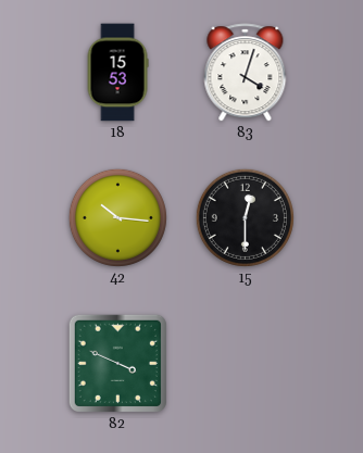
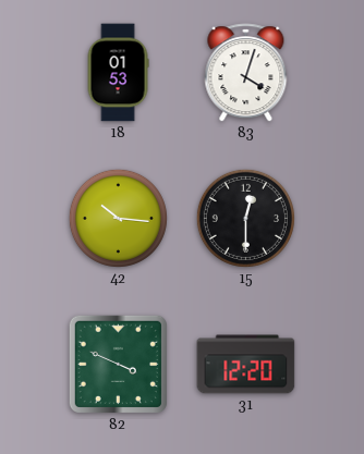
18: 15:53 -> 01:53 (118, 73)
31: none -> 12:20 (246, 365)
